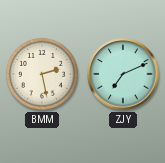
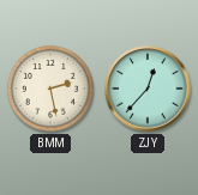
ZJY: 7:11 -> 12:37 (148, 89)
